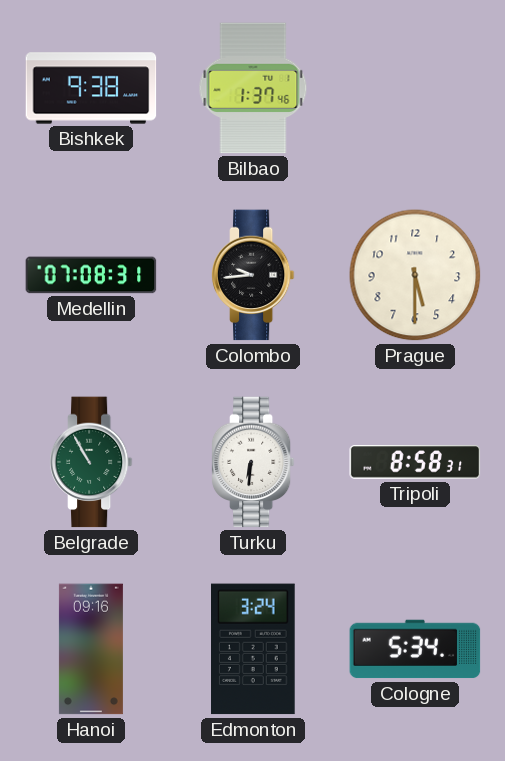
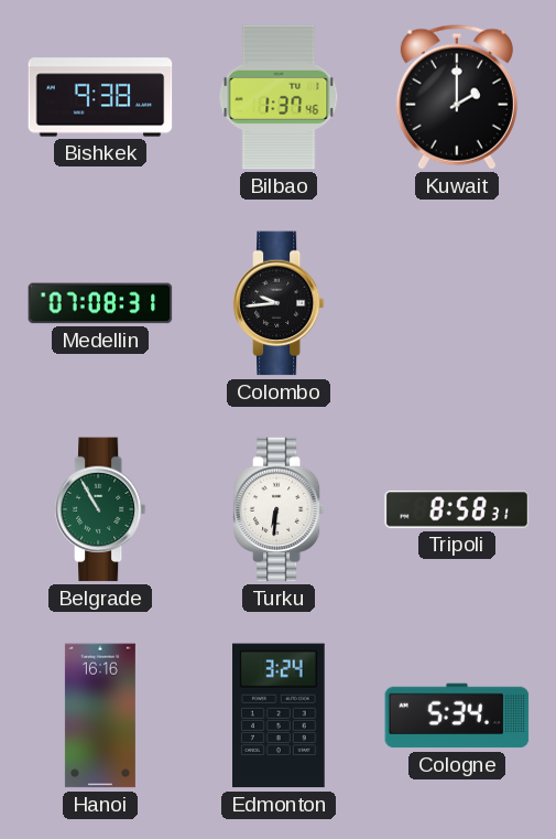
Kuwait: none -> 2:00 (457, 97)
Prague: 5:30 -> none (415, 275)
Hanoi: 09:16 -> 16:16 (100, 716)
